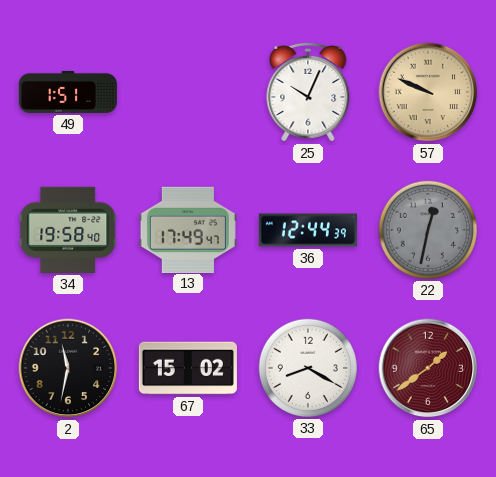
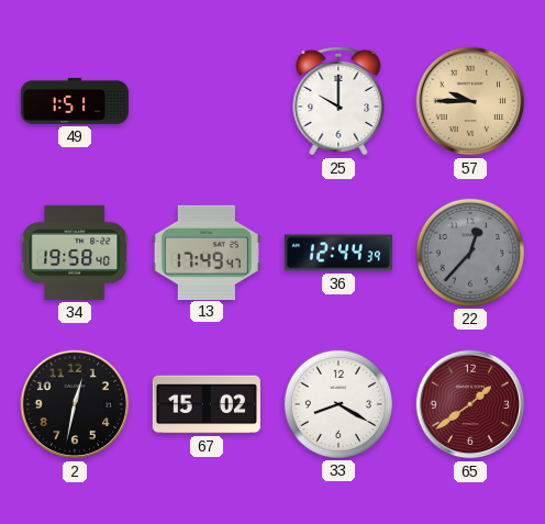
25: 10:04 -> 10:00 (338, 101)
57: 9:49 -> 9:45 (470, 101)
22: 12:32 -> 12:37 (470, 253)
2: 11:32 -> 12:32 (75, 404)
